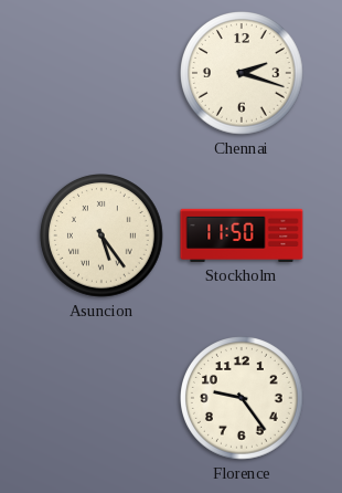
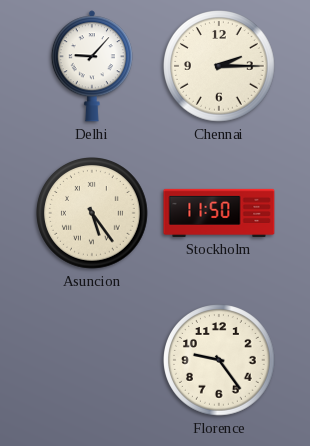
Delhi: none -> 9:07 (92, 66)
Chennai: 2:18 -> 2:15 (220, 67)
